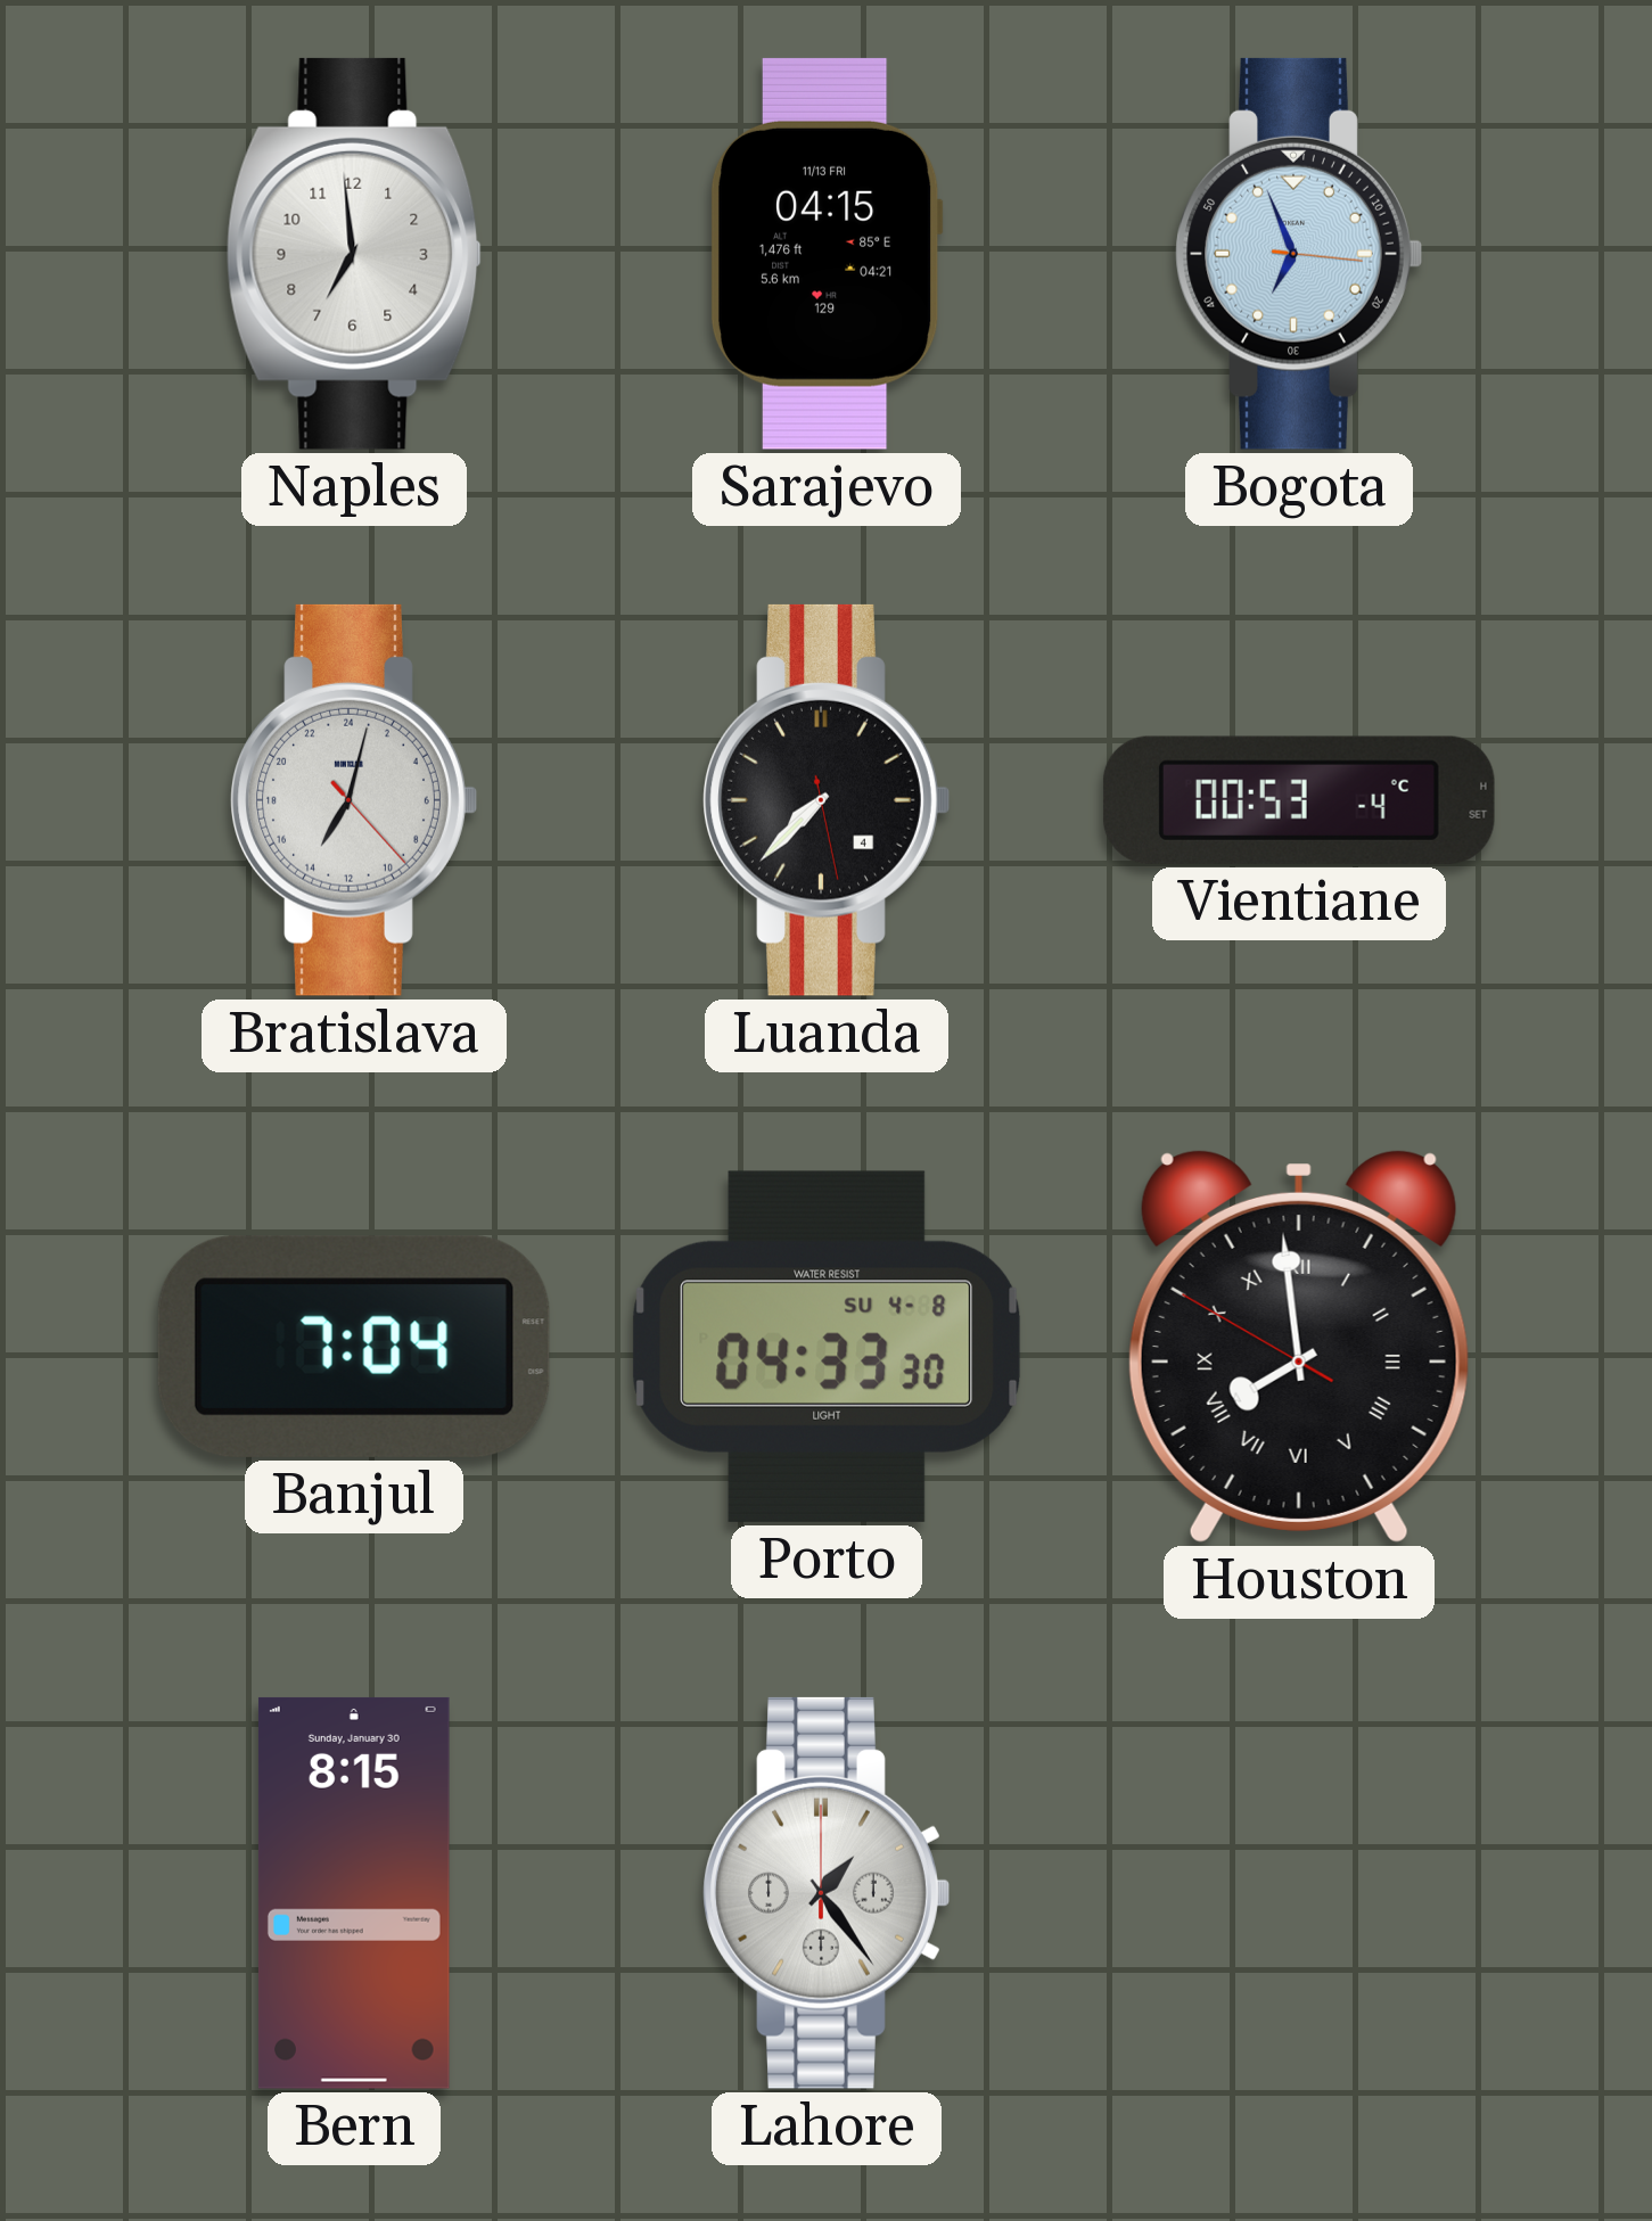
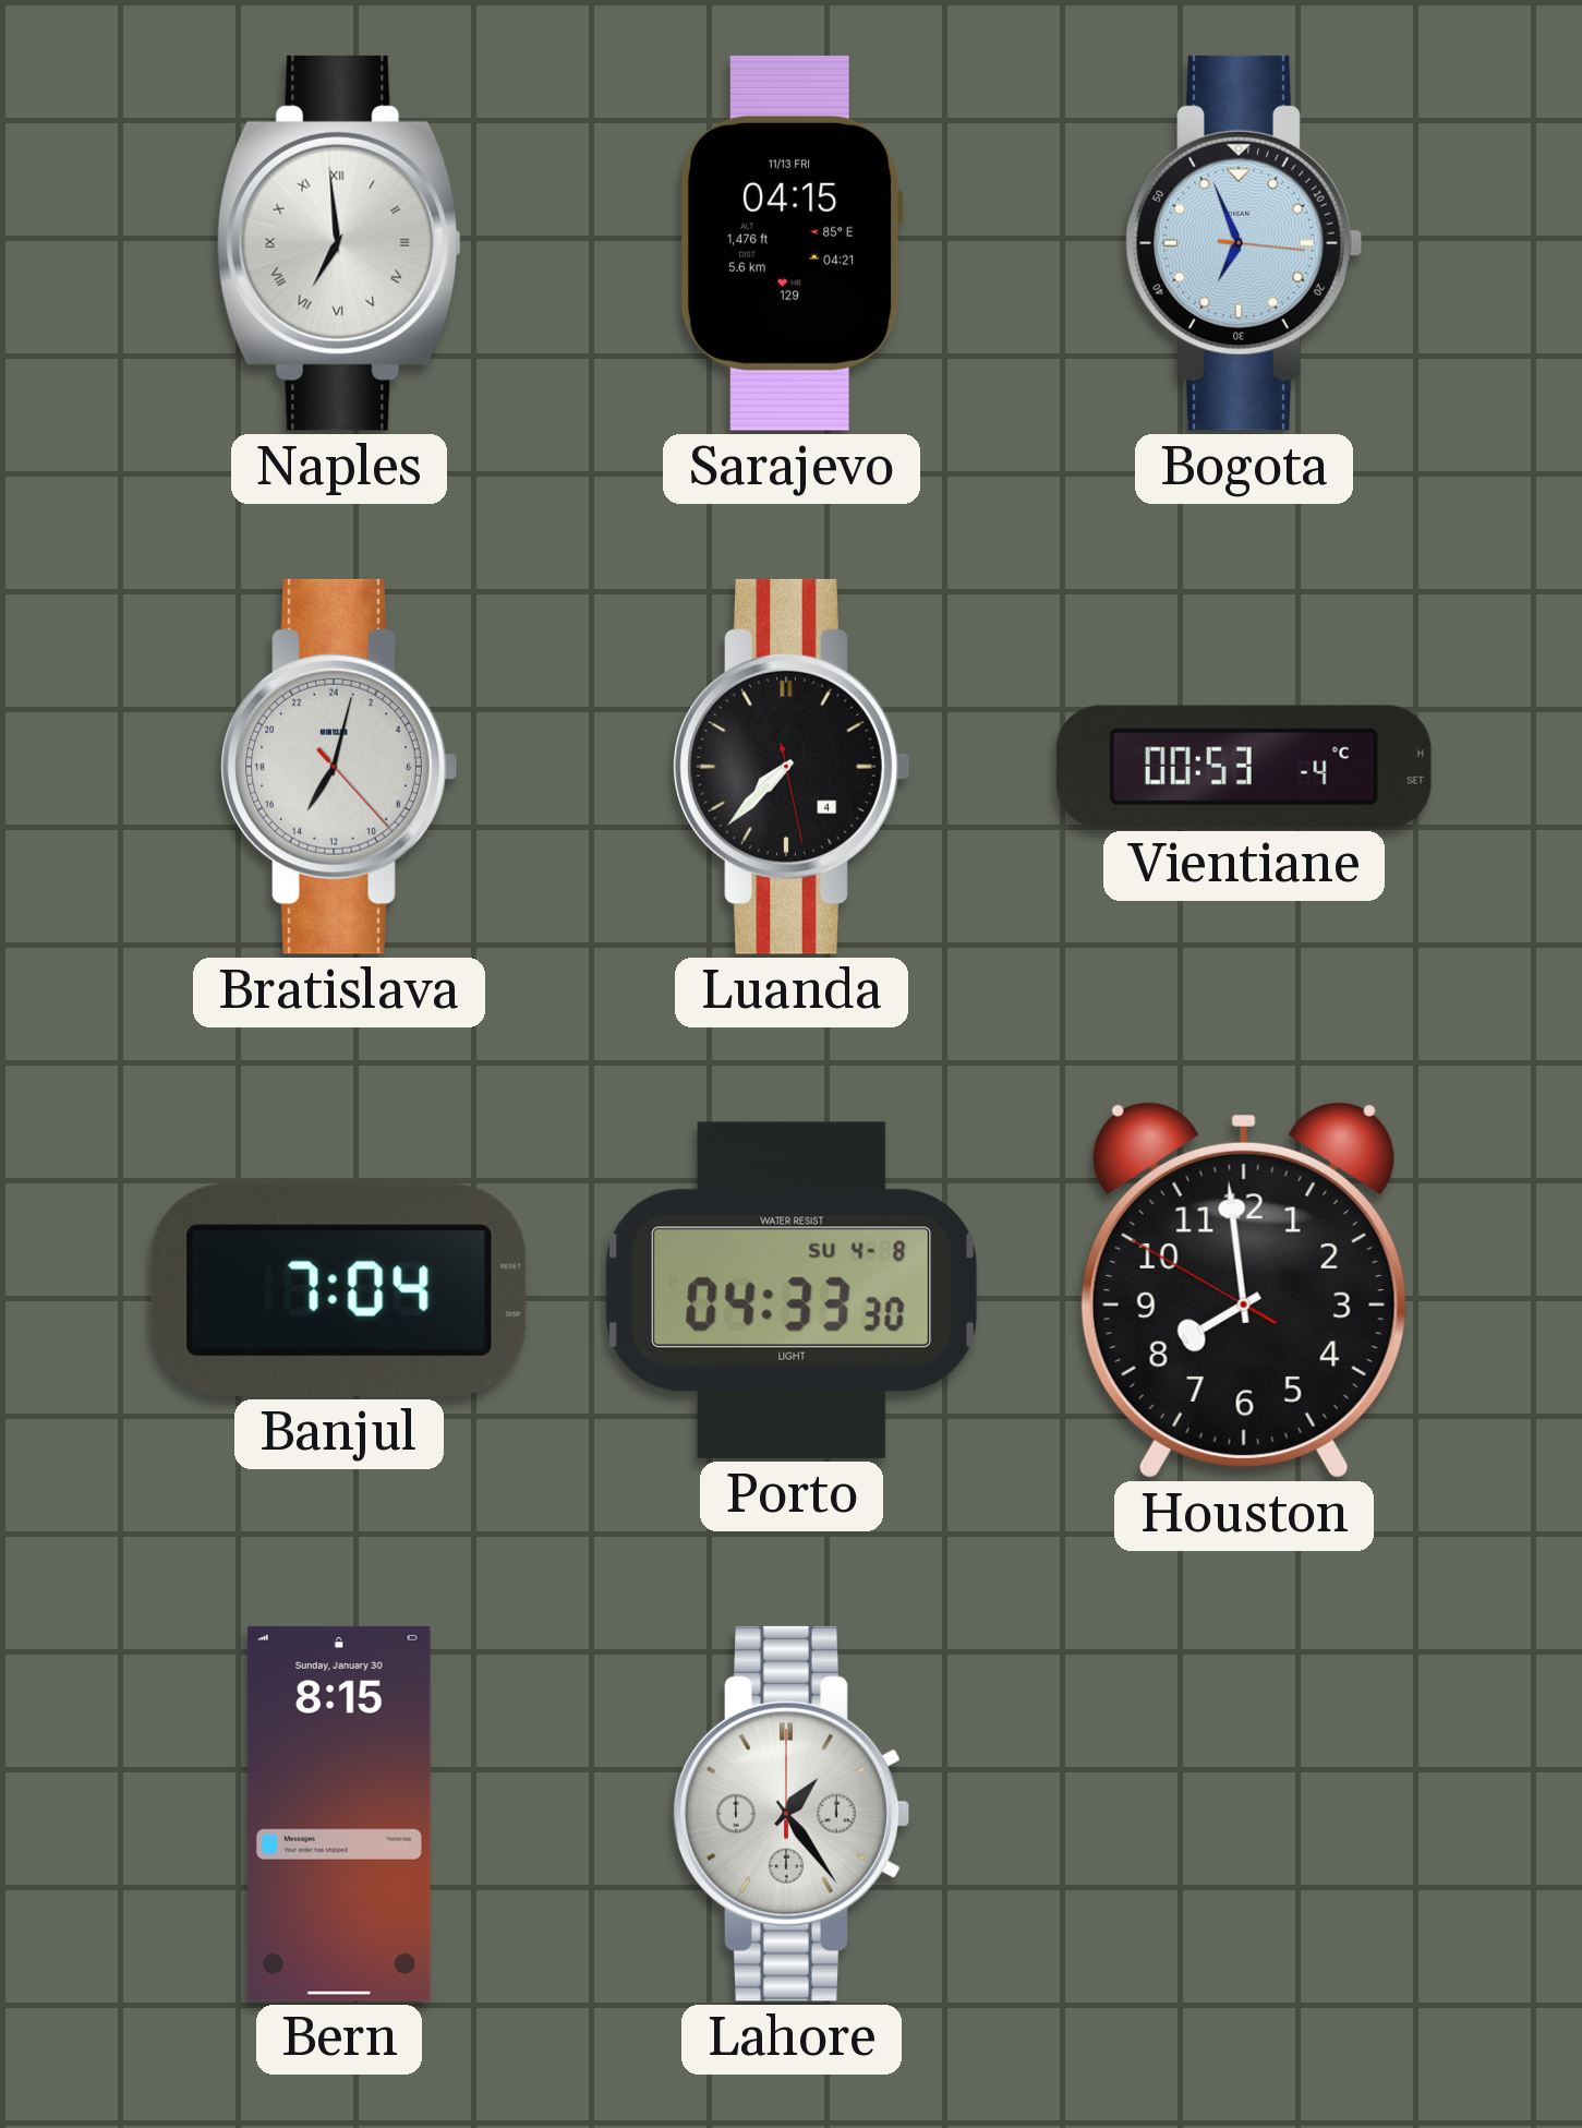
Naples numerals: Arabic -> Roman (339, 243)
Houston numerals: Roman -> Arabic (1244, 1290)
